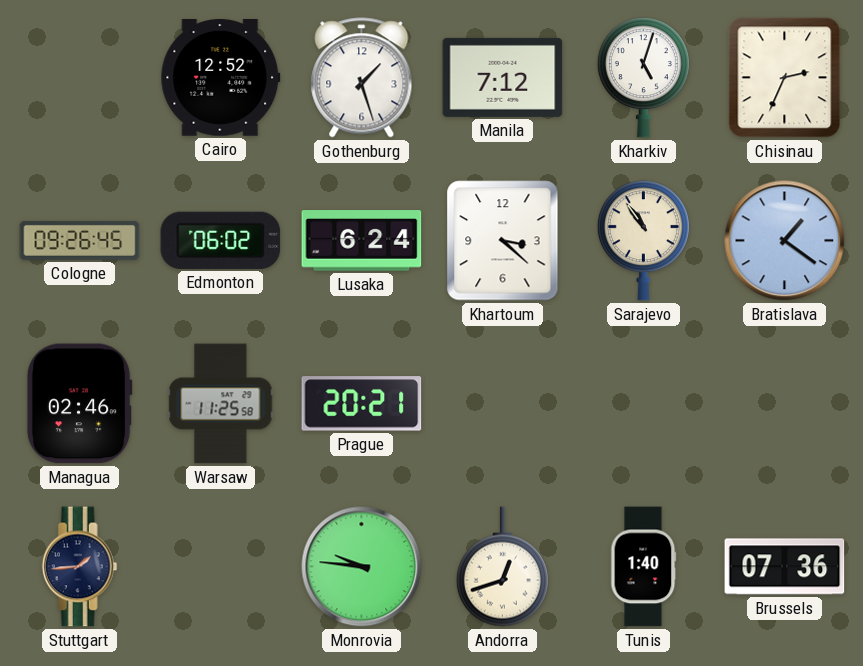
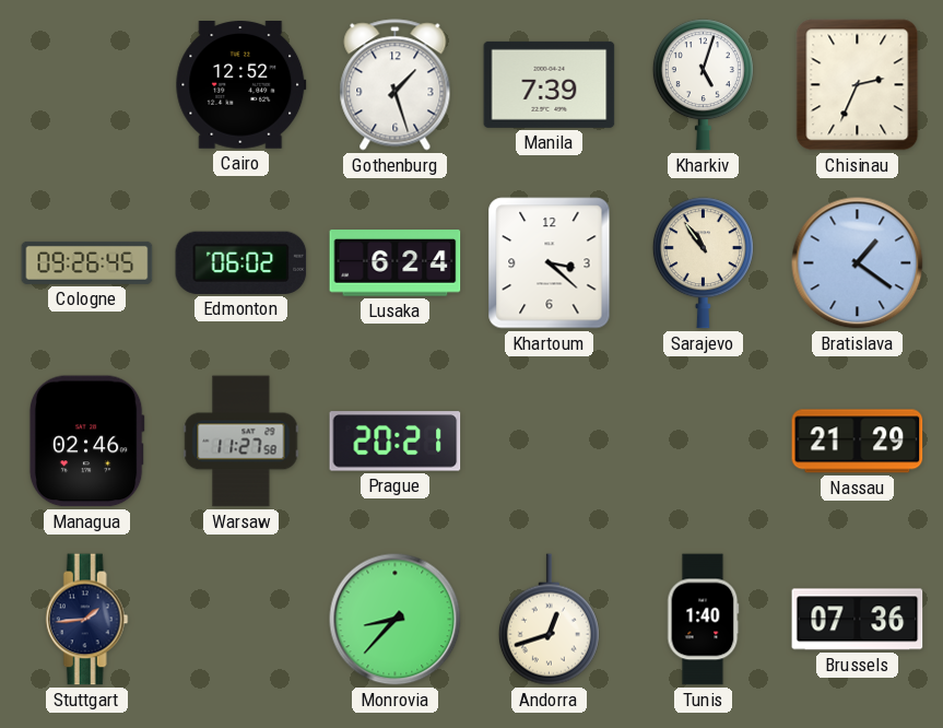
Manila: 7:12 -> 7:39 (550, 84)
Warsaw: 11:25 -> 11:27 (241, 442)
Nassau: none -> 21:29 (858, 442)
Monrovia: 9:46 -> 8:37 (396, 620)
